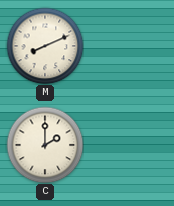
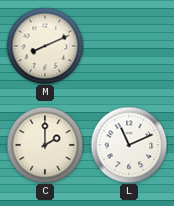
L: none -> 11:11 (129, 145)
